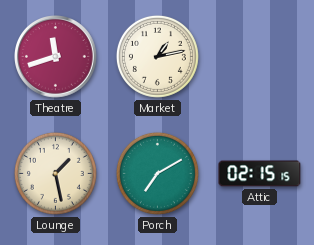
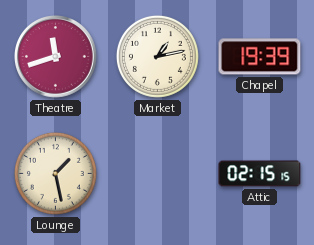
Chapel: none -> 19:39 (260, 57)
Porch: 7:10 -> none (157, 173)
